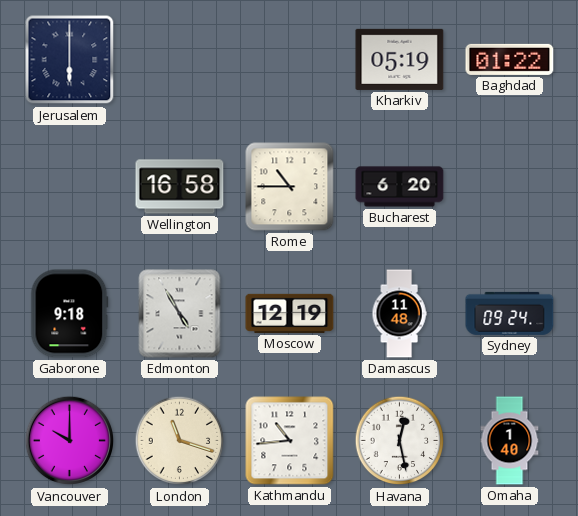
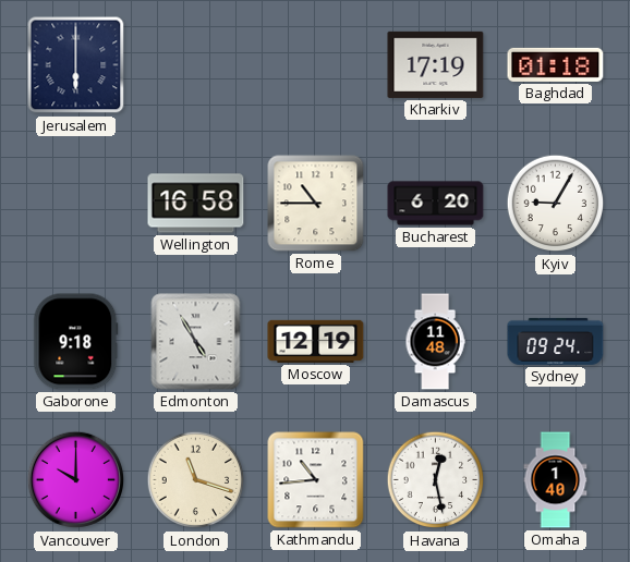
Kharkiv: 05:19 -> 17:19 (436, 64)
Baghdad: 01:22 -> 01:18 (556, 64)
Kyiv: none -> 9:05 (556, 204)
